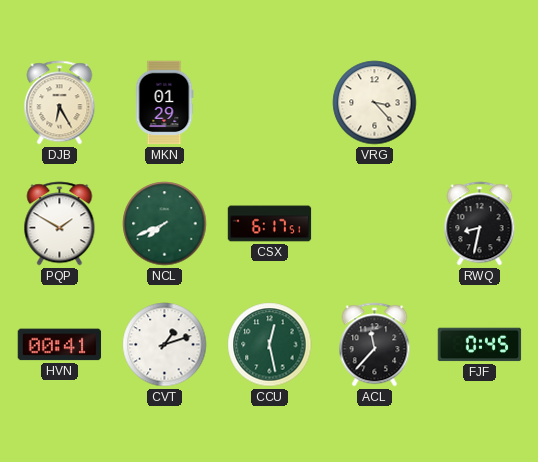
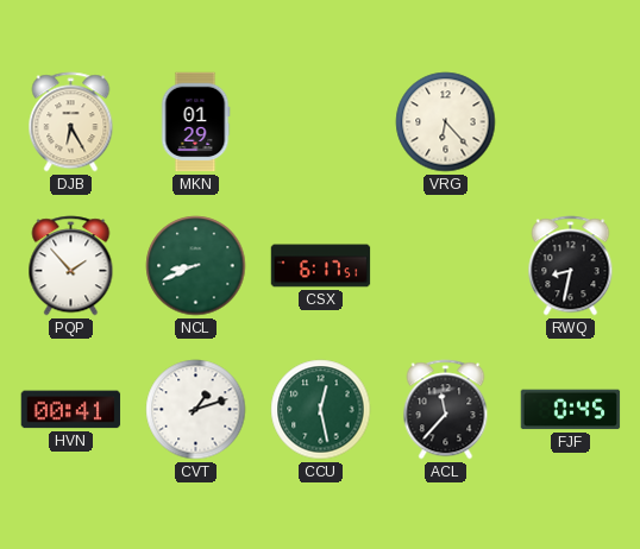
VRG: 3:23 -> 6:23 (446, 122)
PQP: 1:50 -> 1:53 (71, 266)
NCL: 7:41 -> 8:41 (196, 266)
